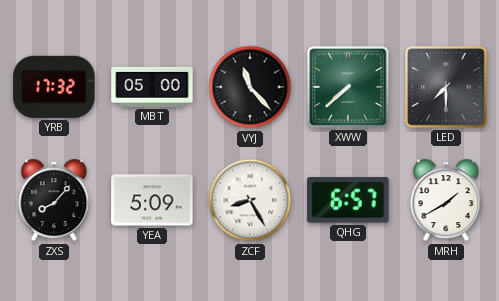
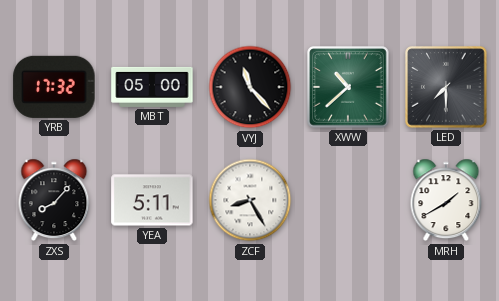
XWW: 7:38 -> 10:38 (348, 87)
YEA: 5:09 -> 5:11 (152, 200)
QHG: 6:57 -> none (348, 200)
